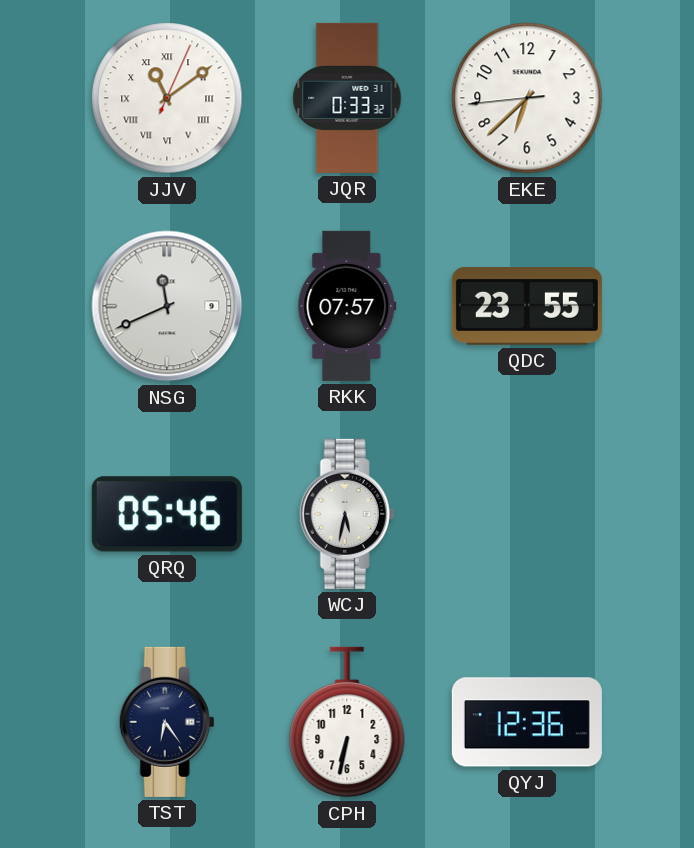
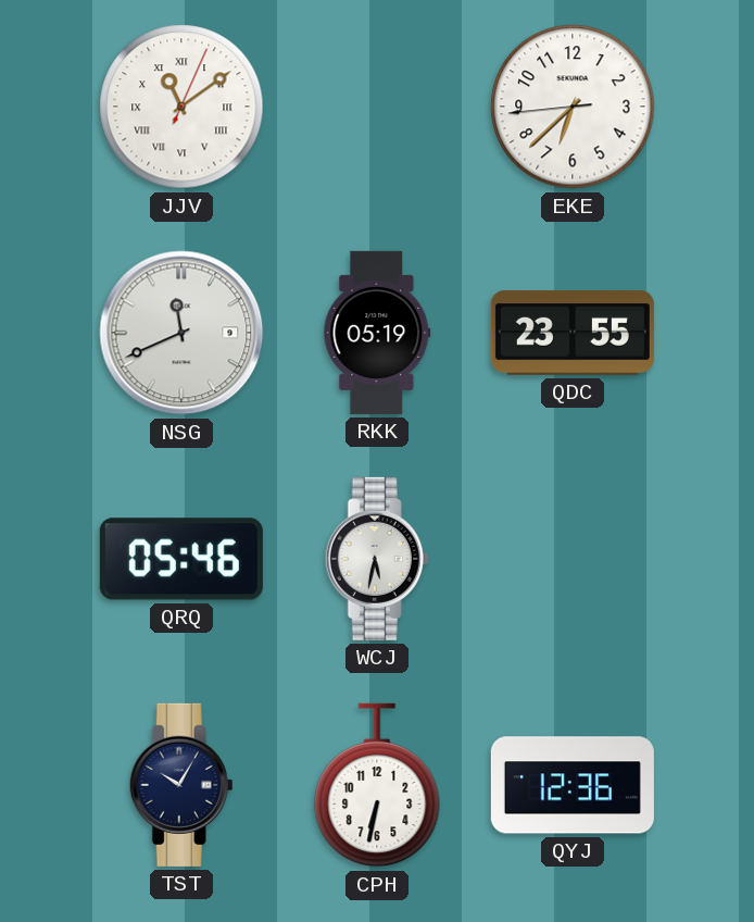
JQR: 0:33 -> none (347, 98)
RKK: 07:57 -> 05:19 (377, 333)
TST: 6:24 -> 10:05 (181, 785)
